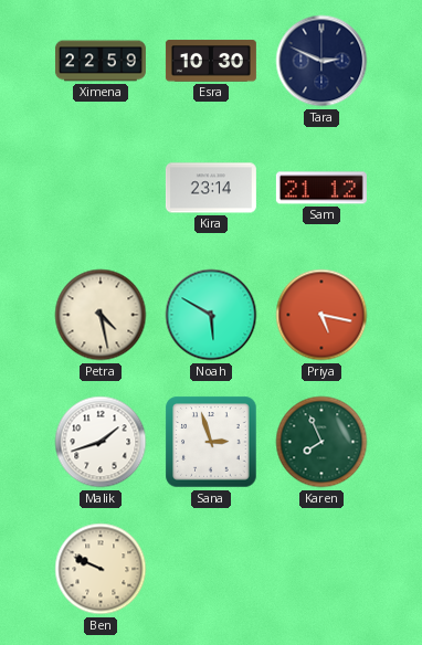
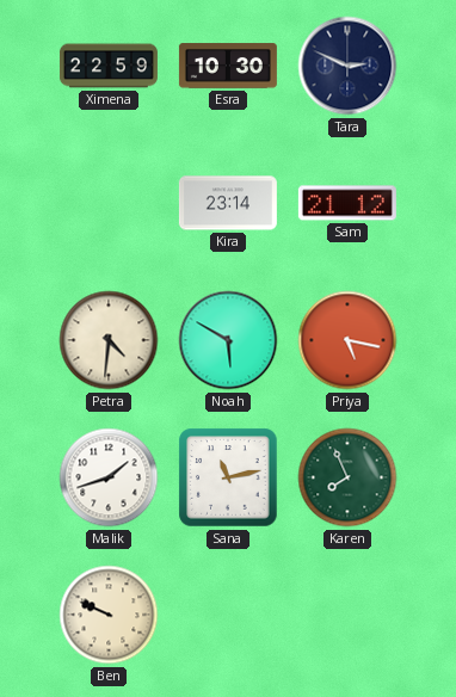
Petra: 4:28 -> 4:31 (109, 340)
Sana: 2:57 -> 11:13 (228, 477)
